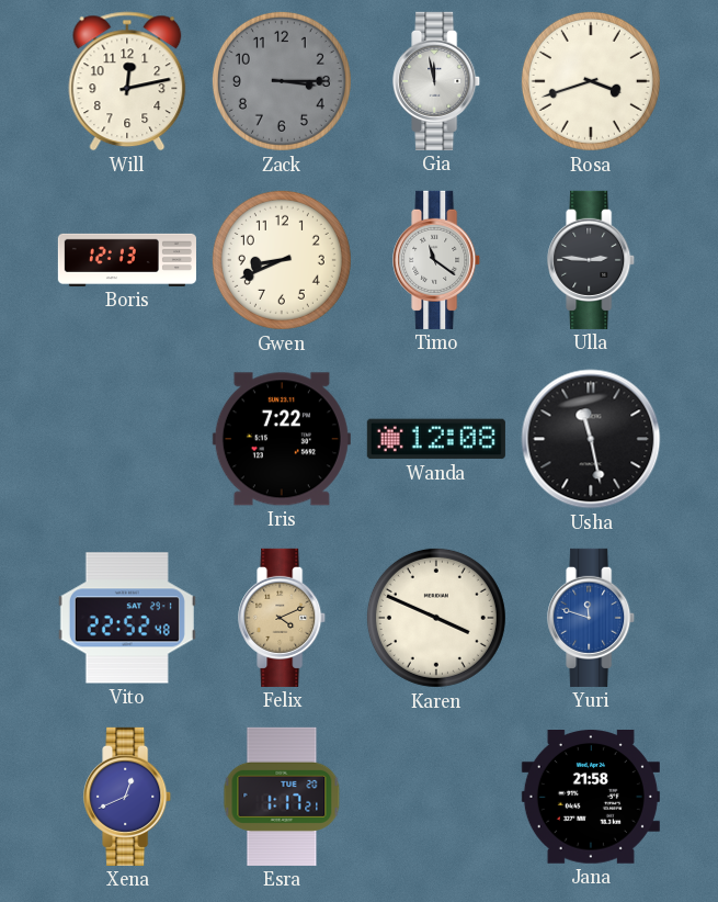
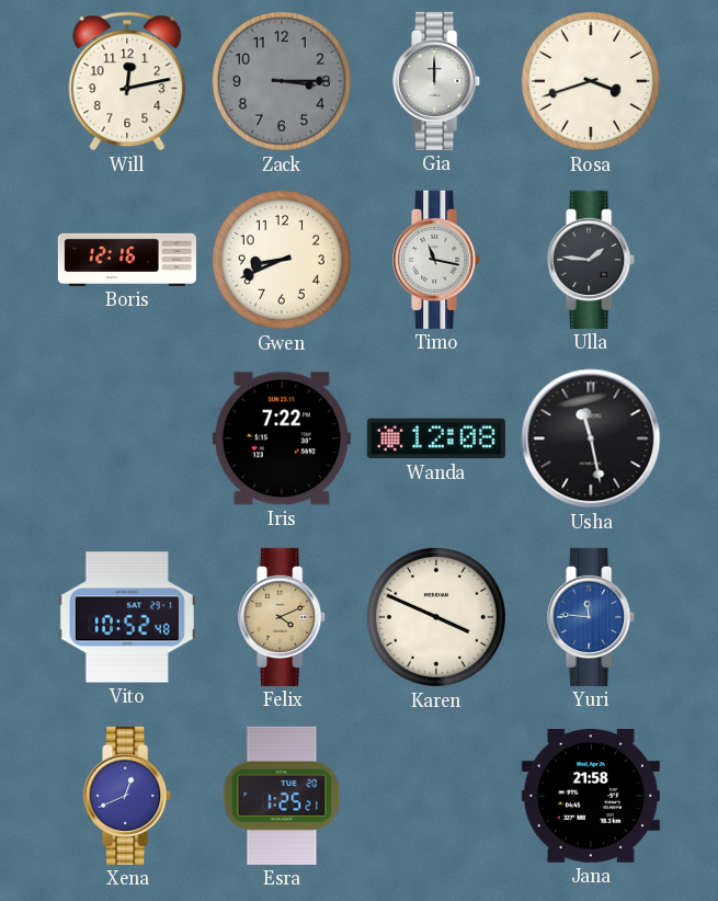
Gia: 11:58 -> 12:00 (437, 81)
Boris: 12:13 -> 12:16 (127, 260)
Timo: 11:21 -> 11:17 (437, 260)
Ulla: 2:46 -> 1:46 (592, 260)
Vito: 22:52 -> 10:52 (127, 617)
Yuri: 11:48 -> 11:46 (592, 617)
Esra: 1:17 -> 1:25 (282, 796)
